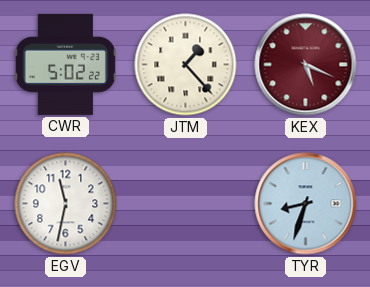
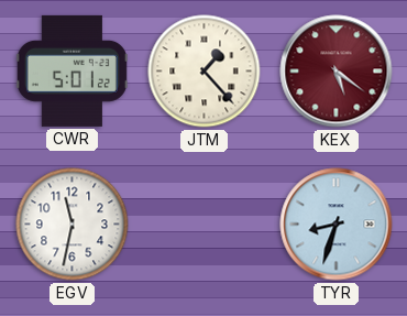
CWR: 5:02 -> 5:01 (71, 70)
KEX: 5:19 -> 5:21 (337, 72)
